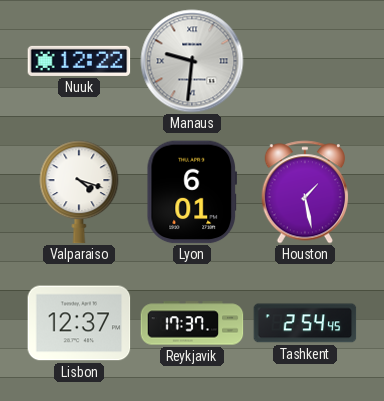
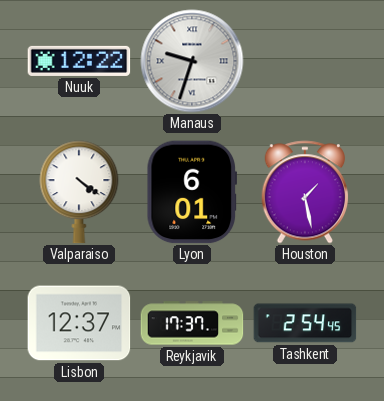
Manaus: 9:31 -> 9:33 (192, 61)
Valparaiso: 4:18 -> 4:21 (79, 192)
